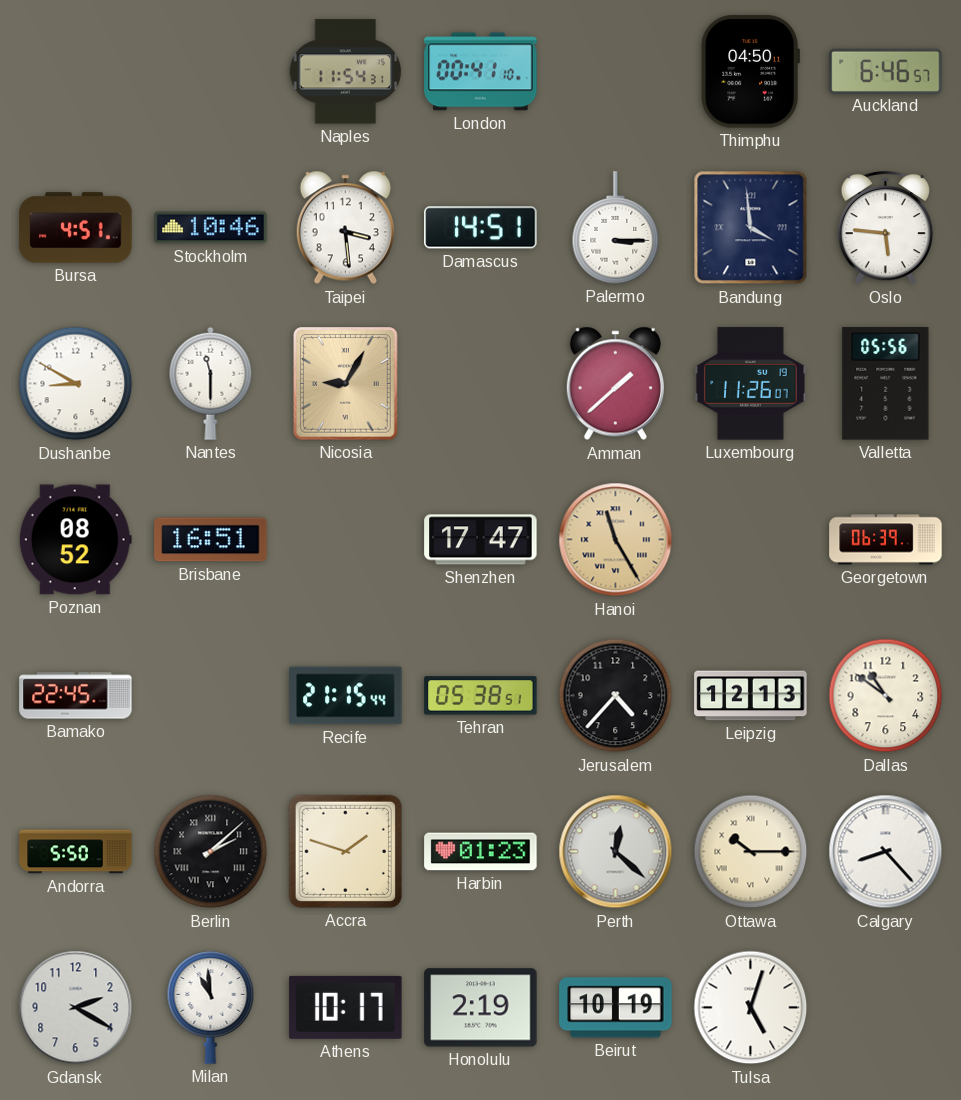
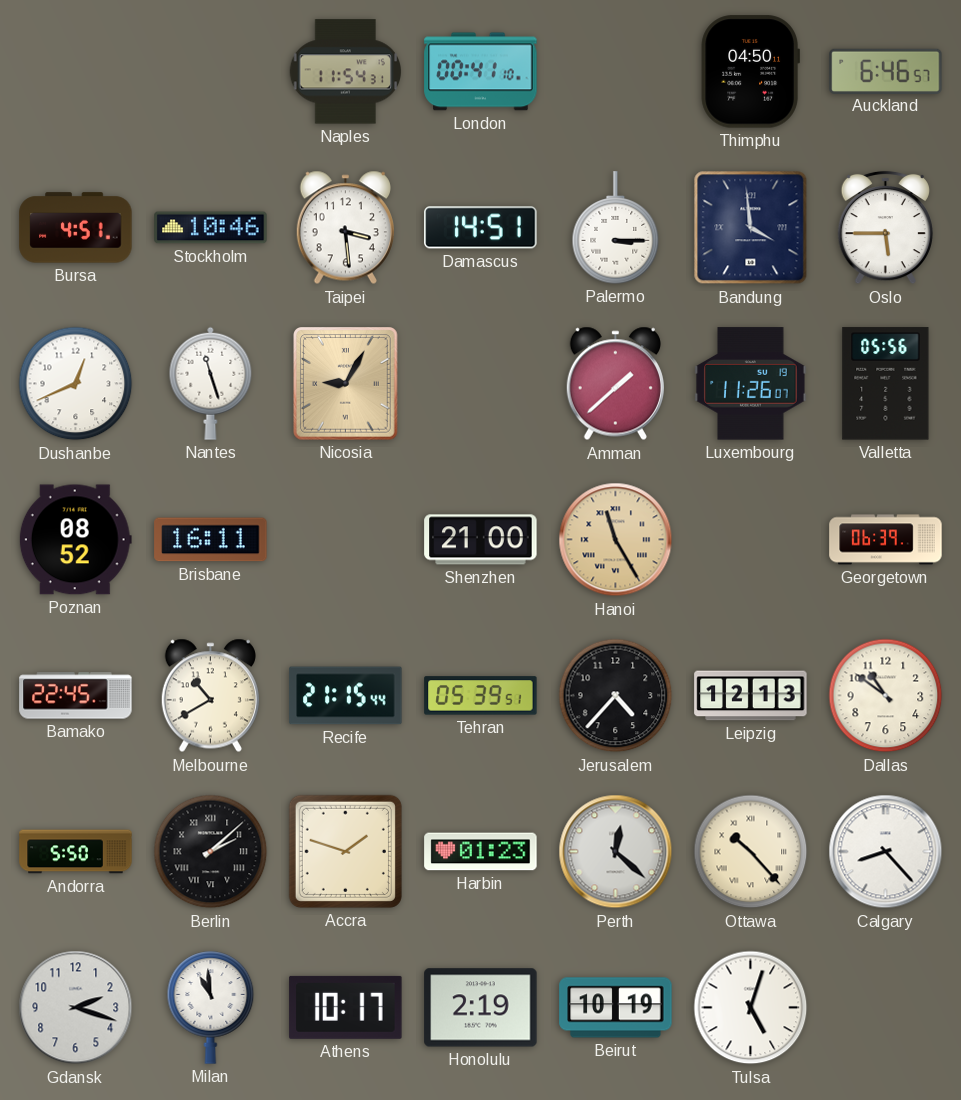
Oslo: 5:46 -> 5:45 (885, 228)
Dushanbe: 8:50 -> 12:41 (76, 384)
Nantes: 11:30 -> 11:27 (211, 383)
Brisbane: 16:51 -> 16:11 (211, 540)
Shenzhen: 17:47 -> 21:00 (481, 540)
Melbourne: none -> 10:40 (210, 696)
Tehran: 05:38 -> 05:39 (481, 696)
Ottawa: 10:15 -> 10:23 (751, 852)
Gdansk: 2:20 -> 2:18 (76, 1008)
